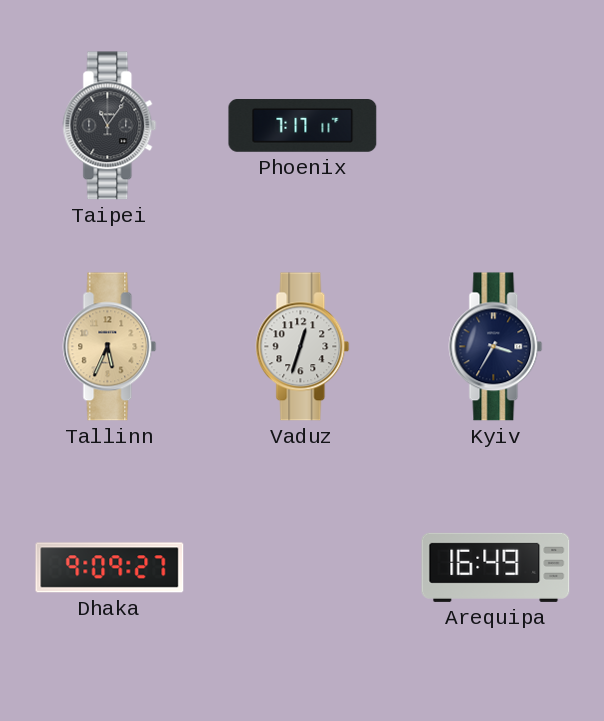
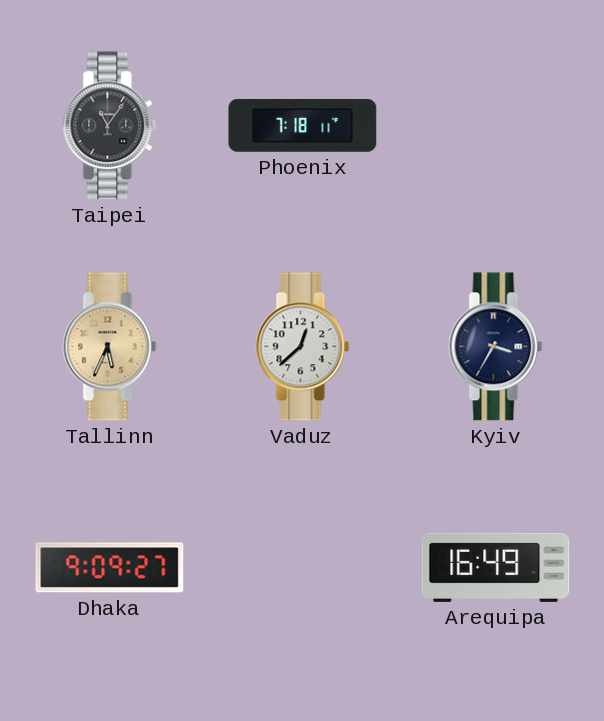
Phoenix: 7:17 -> 7:18 (303, 126)
Vaduz: 12:33 -> 12:38 (303, 347)
